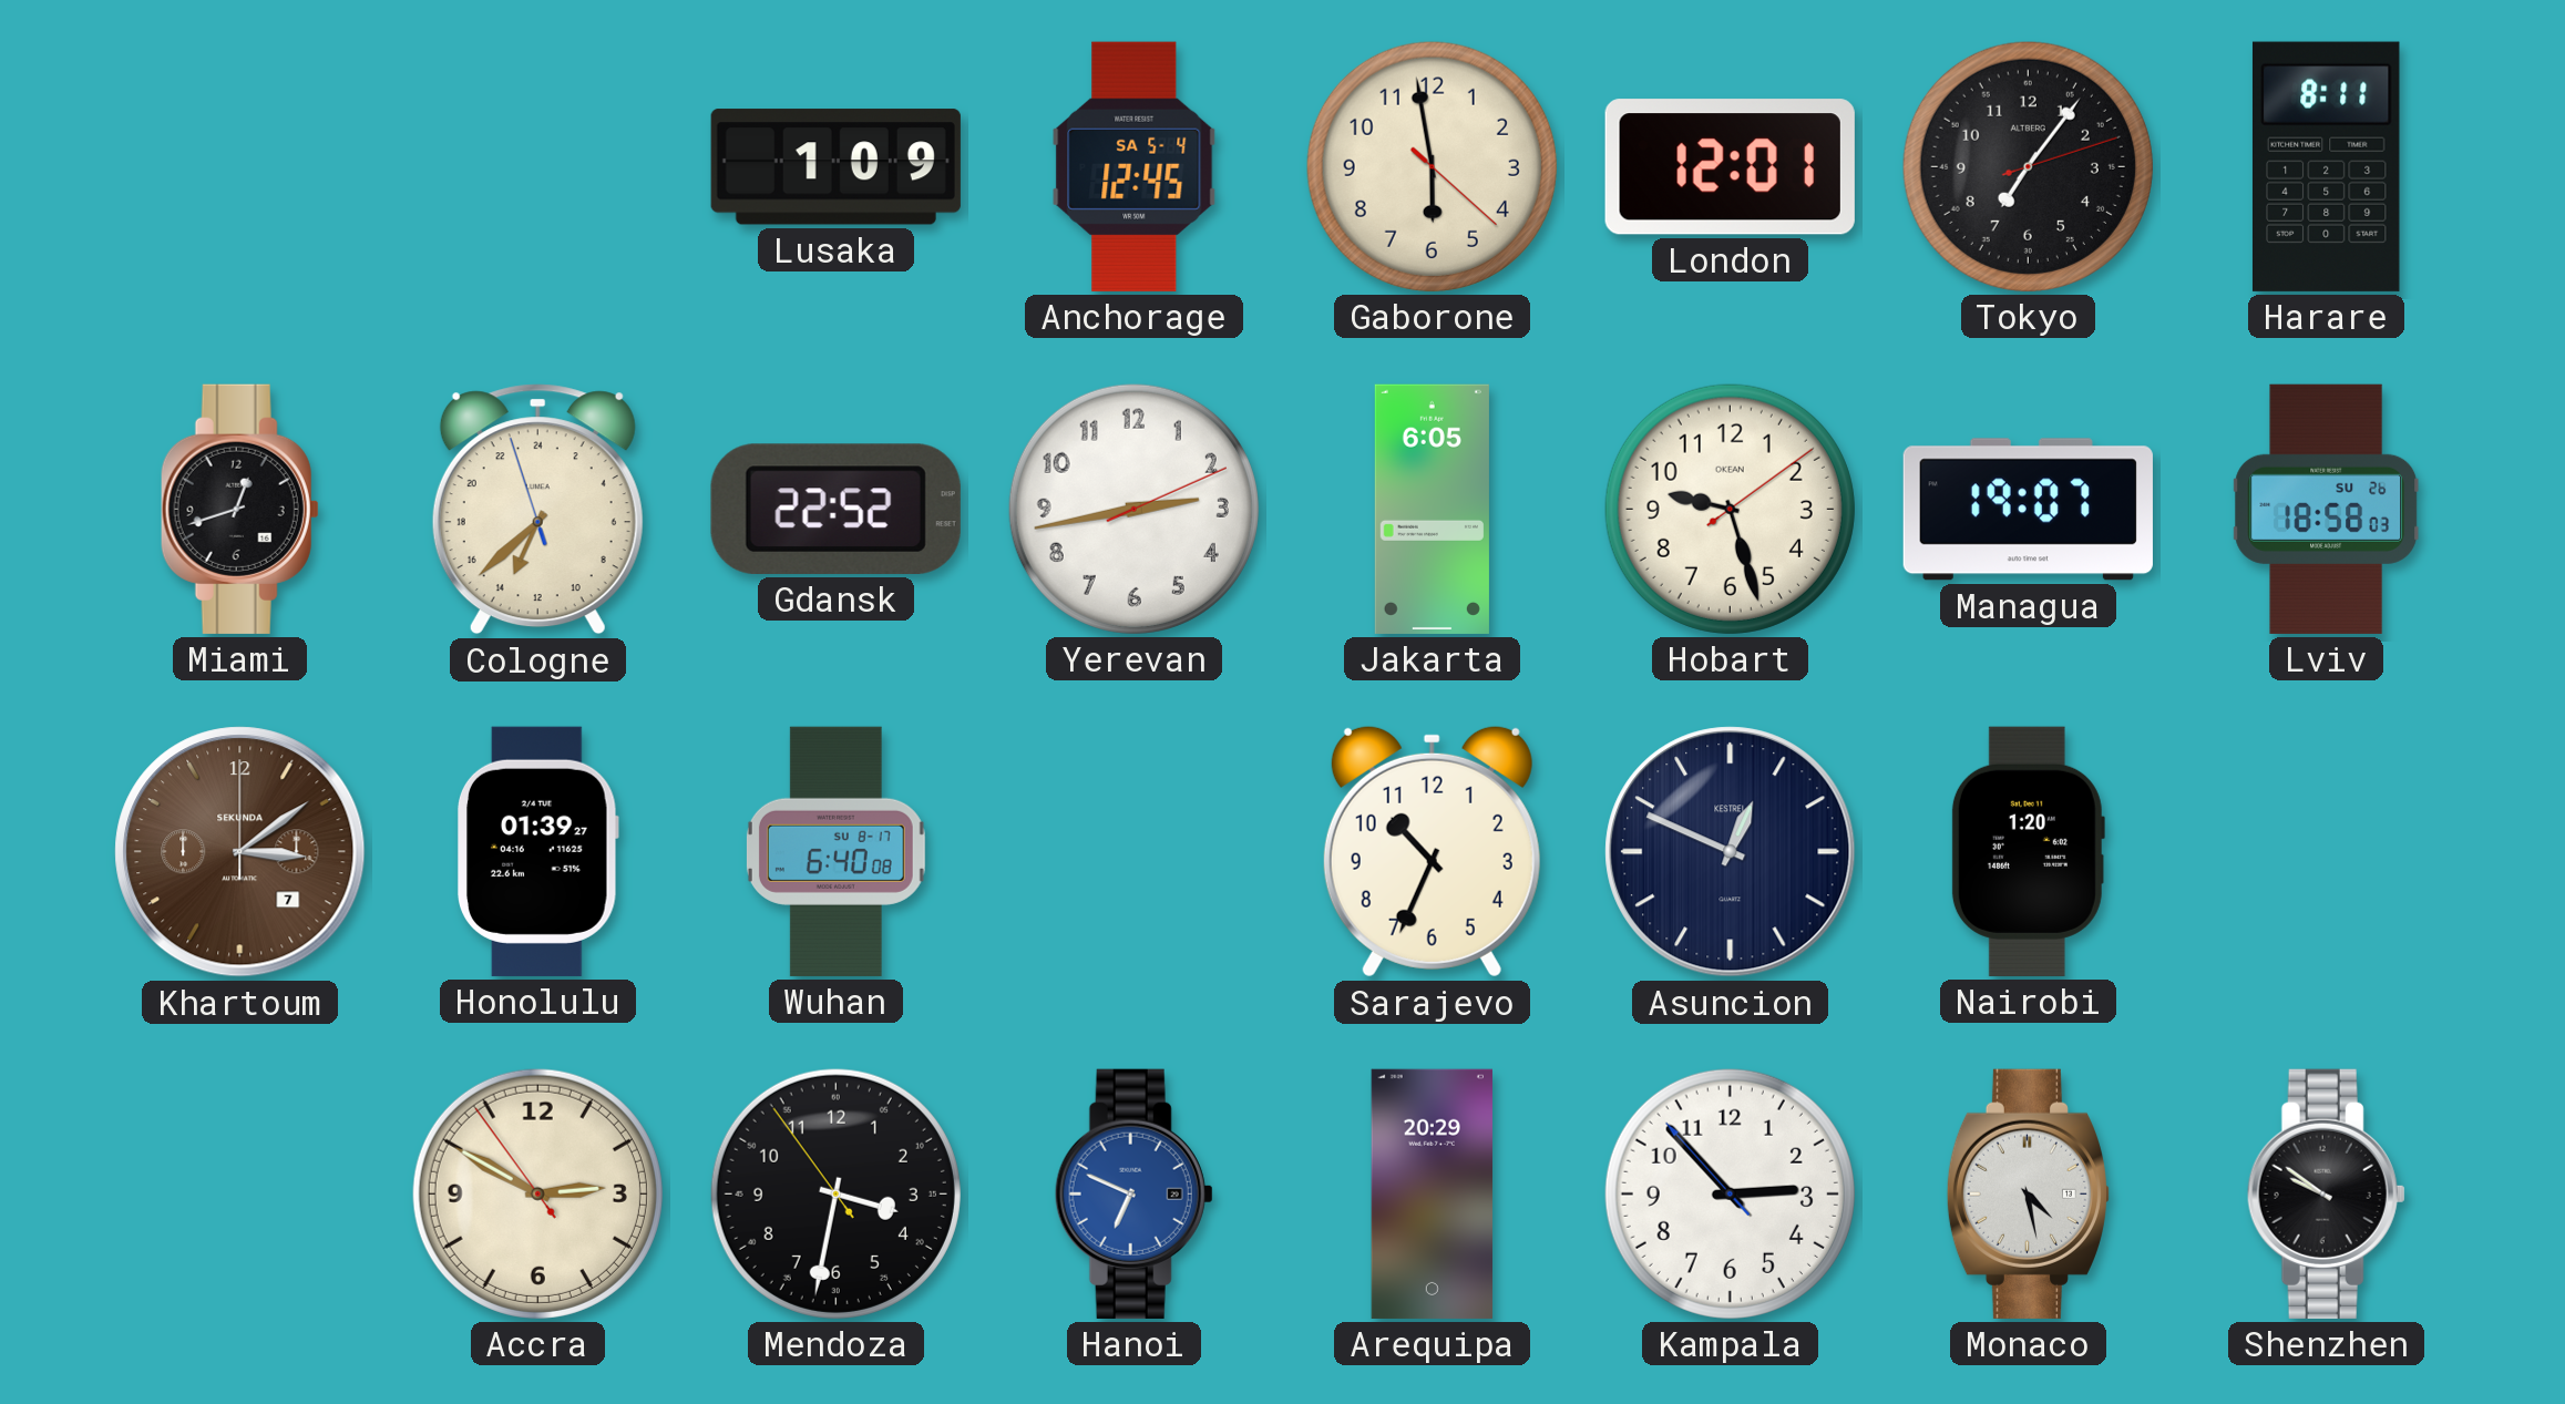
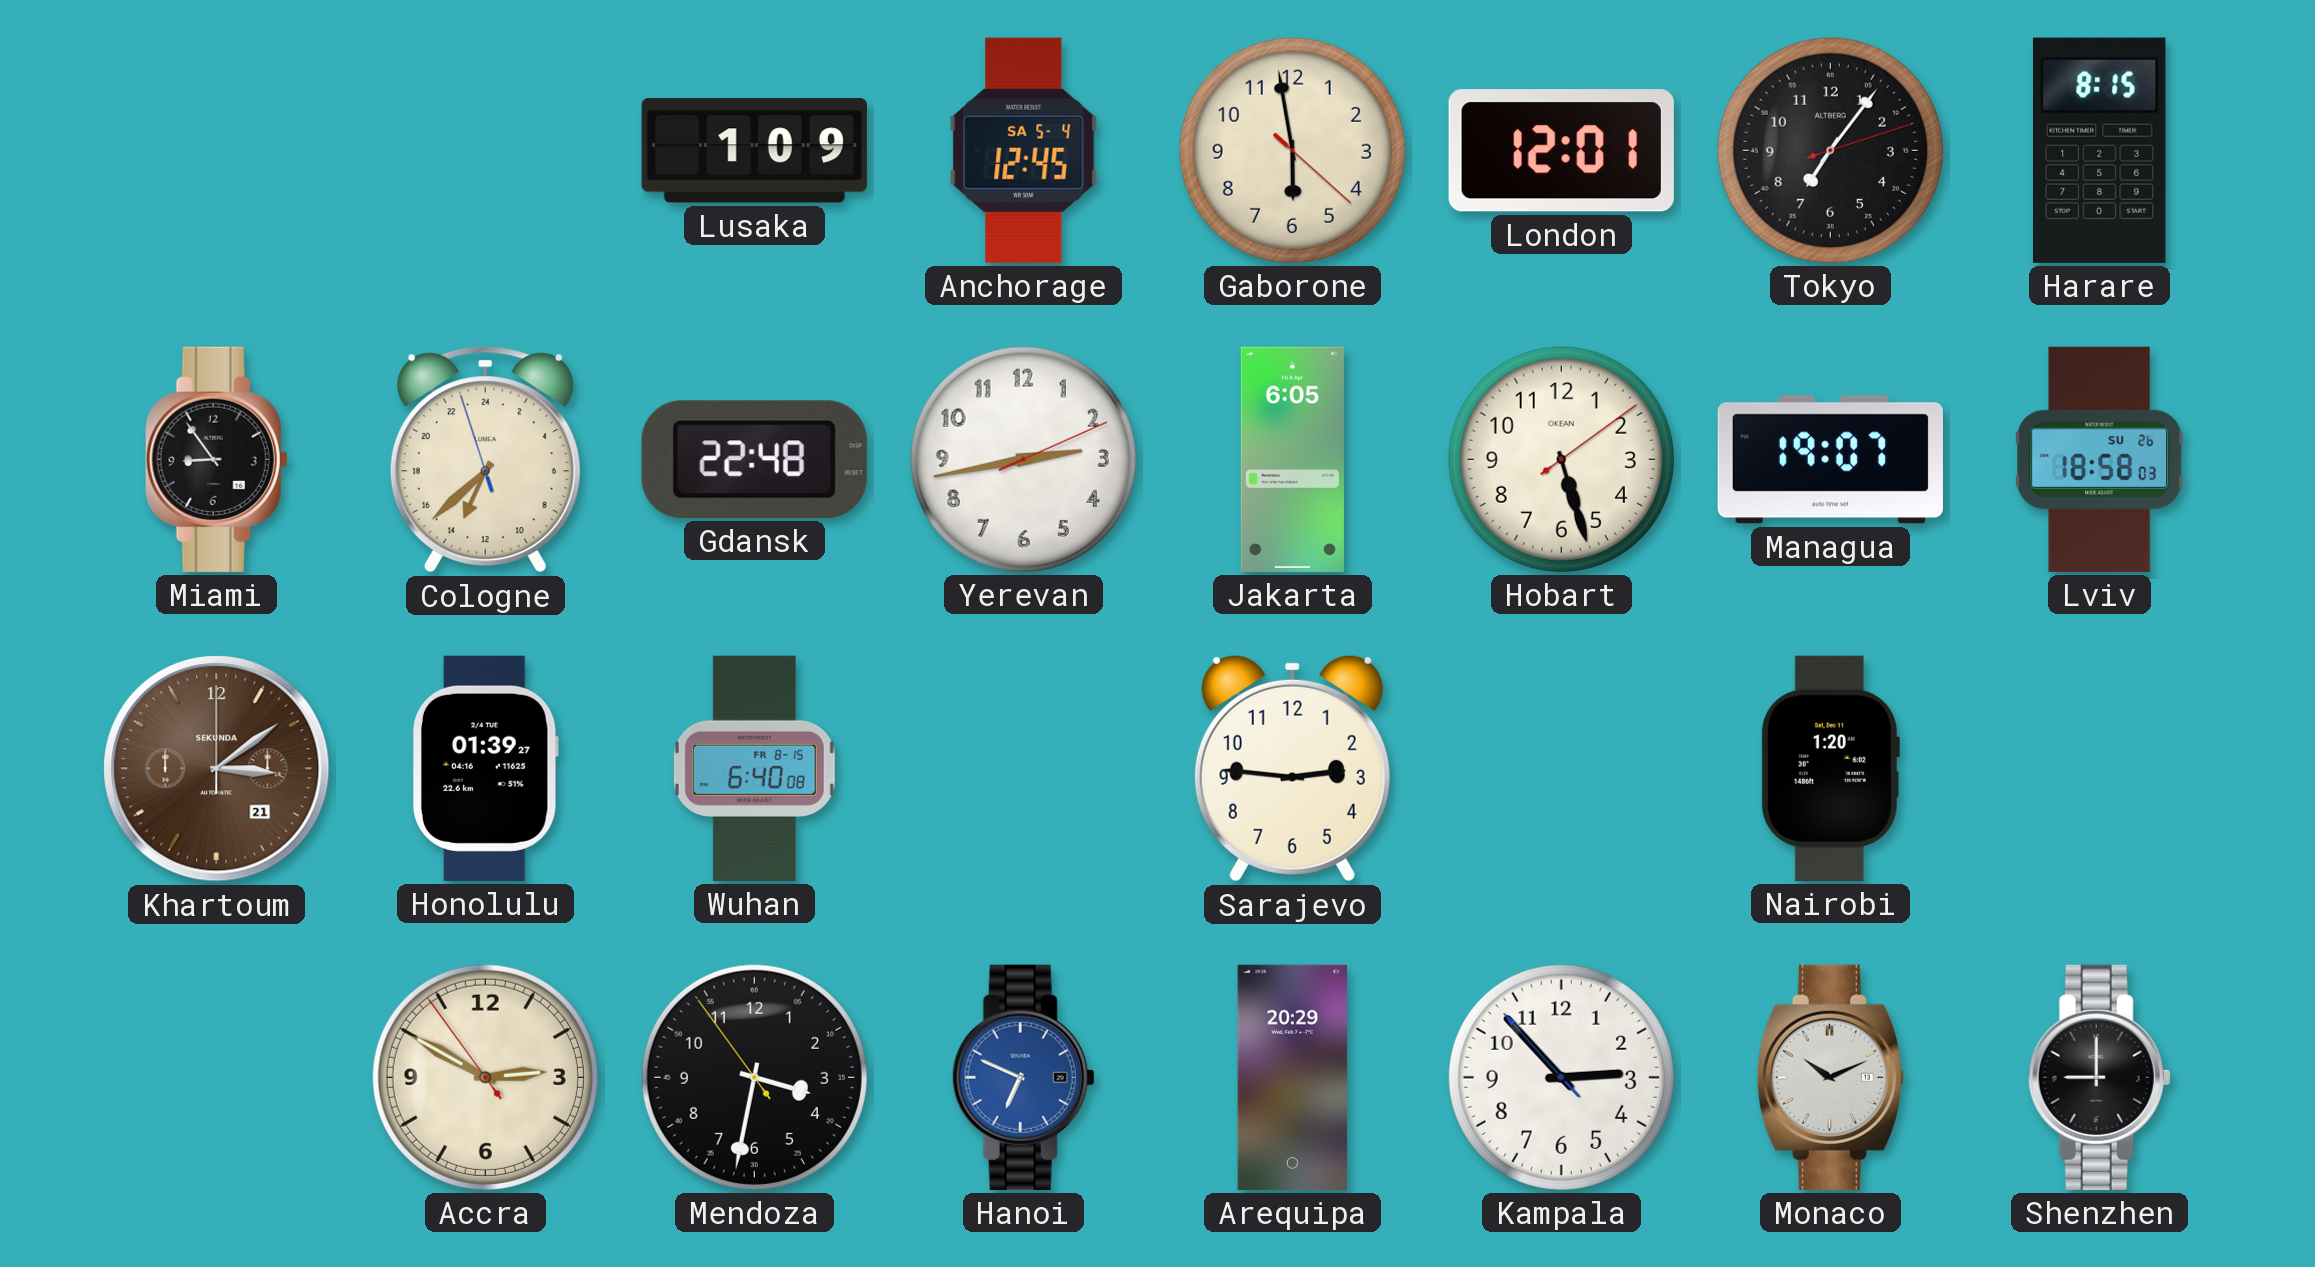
Harare: 8:11 -> 8:15 (2099, 150)
Miami: 12:42 -> 8:54 (216, 459)
Gdansk: 22:52 -> 22:48 (754, 459)
Hobart: 9:27 -> 5:27 (1561, 459)
Khartoum date: 7 -> 21 (217, 769)
Wuhan date: SU 8-17 -> FR 8-15 (754, 768)
Sarajevo: 10:34 -> 2:46 (1292, 768)
Asuncion: 12:49 -> none (1731, 852)
Monaco: 4:28 -> 10:11 (1830, 1077)
Shenzhen: 9:51 -> 9:00 (2099, 1077)
